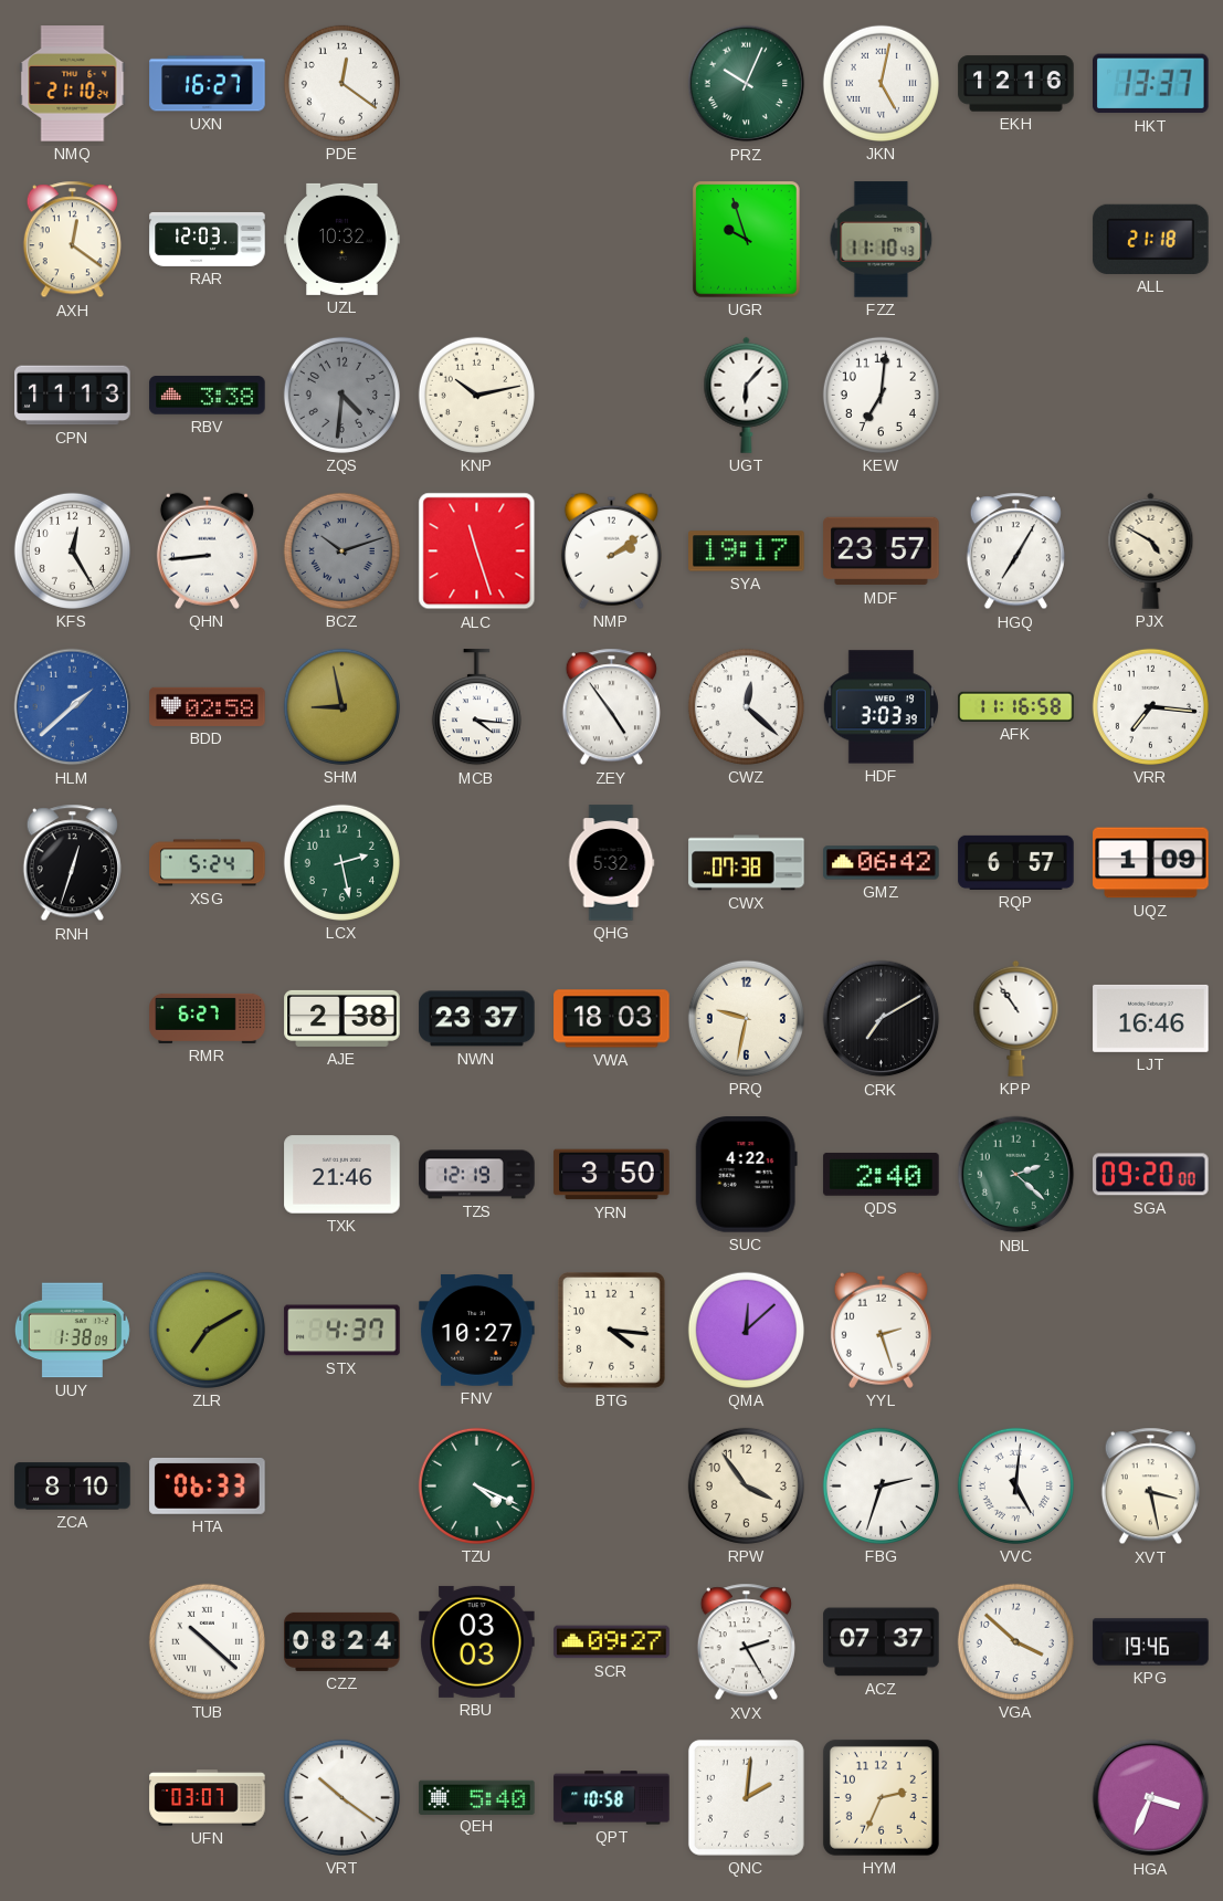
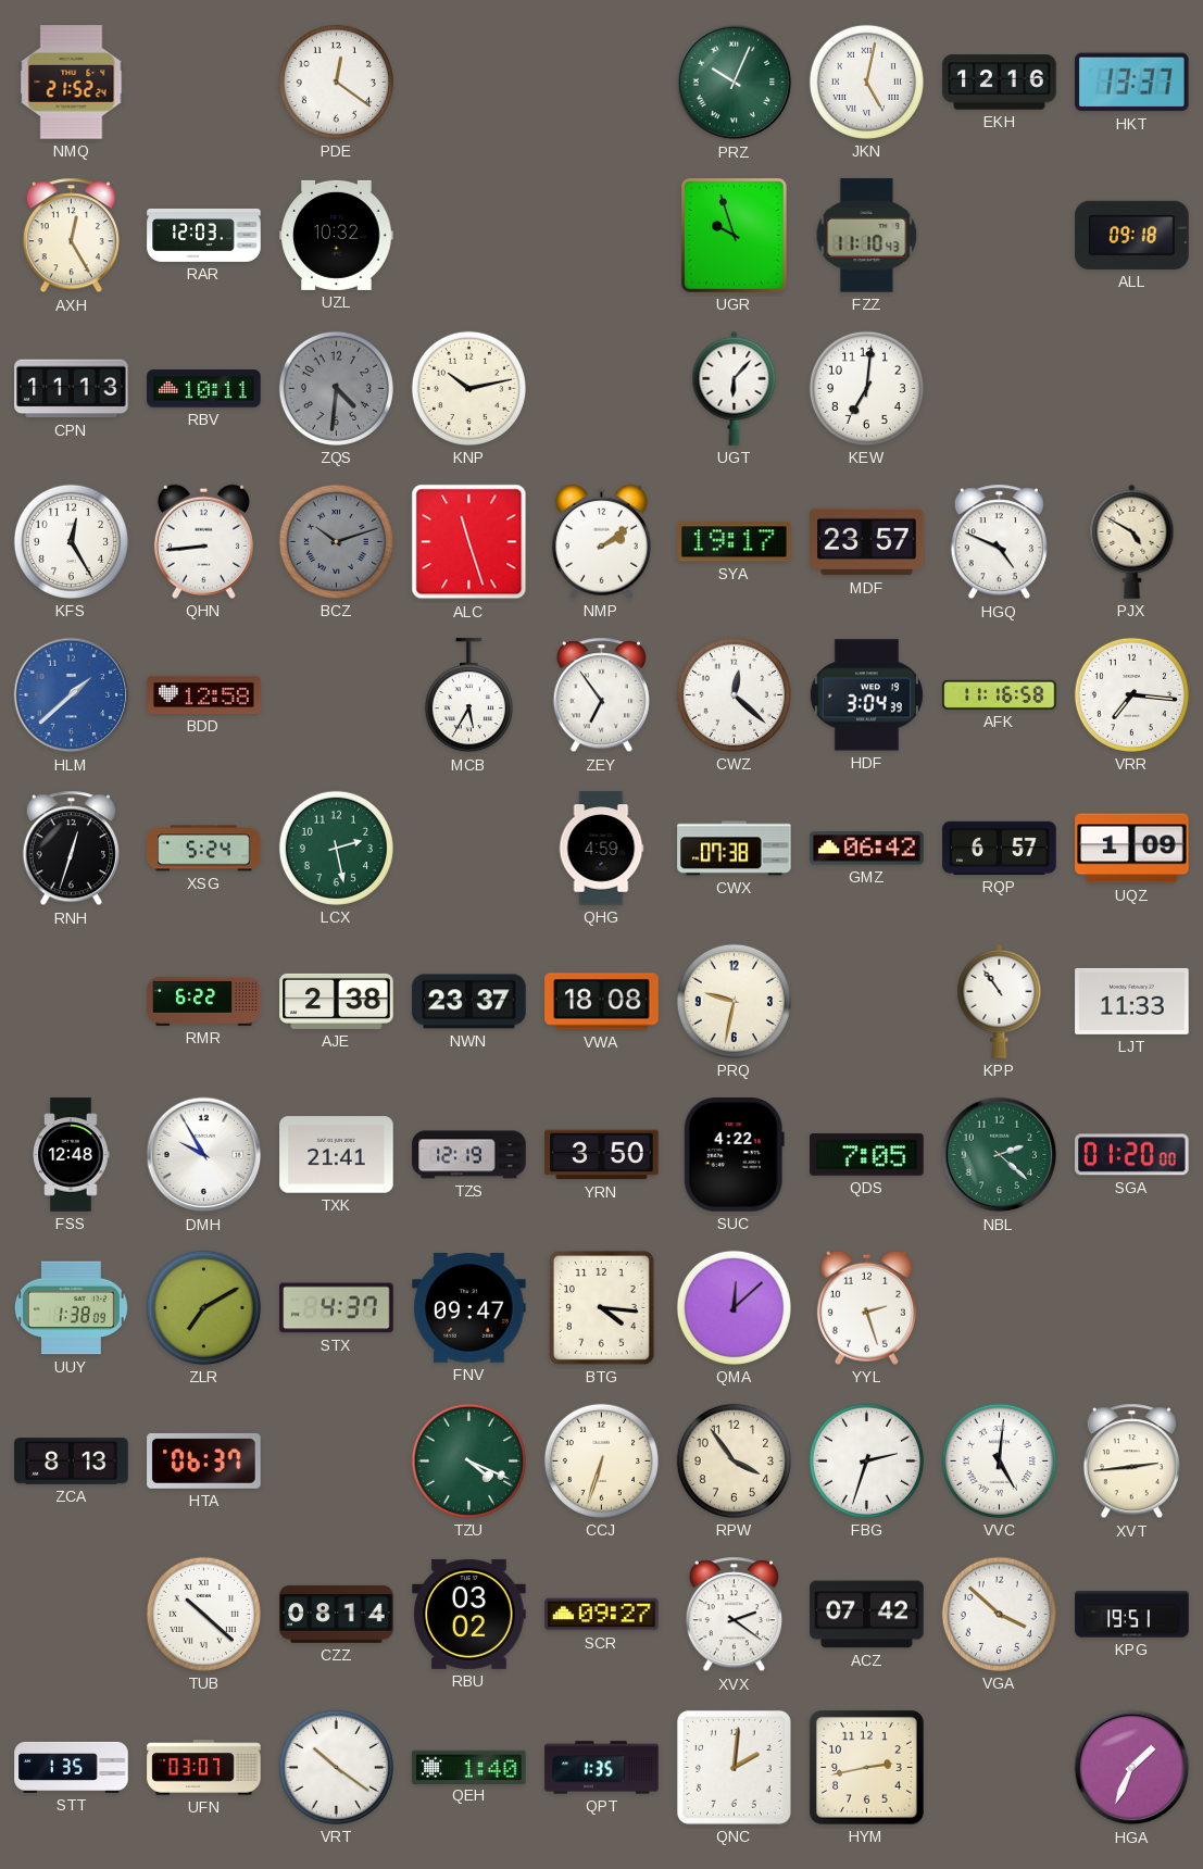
NMQ: 21:10 -> 21:52 (72, 83)
UXN: 16:27 -> none (208, 84)
AXH: 12:21 -> 12:25 (71, 236)
ALL: 21:18 -> 09:18 (1132, 235)
RBV: 3:38 -> 10:11 (204, 389)
HGQ: 7:05 -> 4:49 (999, 542)
BDD: 02:58 -> 12:58 (204, 694)
SHM: 8:58 -> none (341, 706)
MCB: 4:16 -> 5:35 (468, 695)
ZEY: 4:54 -> 6:54 (601, 695)
HDF: 3:03 -> 3:04 (866, 695)
QHG: 5:32 -> 4:59 (601, 849)
RMR: 6:27 -> 6:22 (204, 1001)
VWA: 18:03 -> 18:08 (602, 1002)
CRK: 7:10 -> none (882, 1019)
LJT: 16:46 -> 11:33 (1132, 1001)
FSS: none -> 12:48 (71, 1155)
DMH: none -> 9:55 (204, 1155)
TXK: 21:46 -> 21:41 (337, 1155)
QDS: 2:40 -> 7:05 (867, 1155)
SGA: 09:20 -> 01:20 (1132, 1155)
FNV: 10:27 -> 09:47 (469, 1308)
ZCA: 8:10 -> 8:13 (72, 1462)
HTA: 06:33 -> 06:37 (204, 1460)
CCJ: none -> 6:33 (601, 1460)
XVT: 3:28 -> 2:44 (1131, 1462)
CZZ: 08:24 -> 08:14 (337, 1614)
RBU: 03:03 -> 03:02 (469, 1614)
XVX: 2:25 -> 2:21 (734, 1615)
ACZ: 07:37 -> 07:42 (867, 1615)
KPG: 19:46 -> 19:51 (1132, 1615)
STT: none -> 1:35 (72, 1767)
QEH: 5:40 -> 1:40 (469, 1767)
QPT: 10:58 -> 1:35 (602, 1768)
HYM: 2:34 -> 2:43 (866, 1767)
HGA: 3:34 -> 1:34 (1132, 1768)
